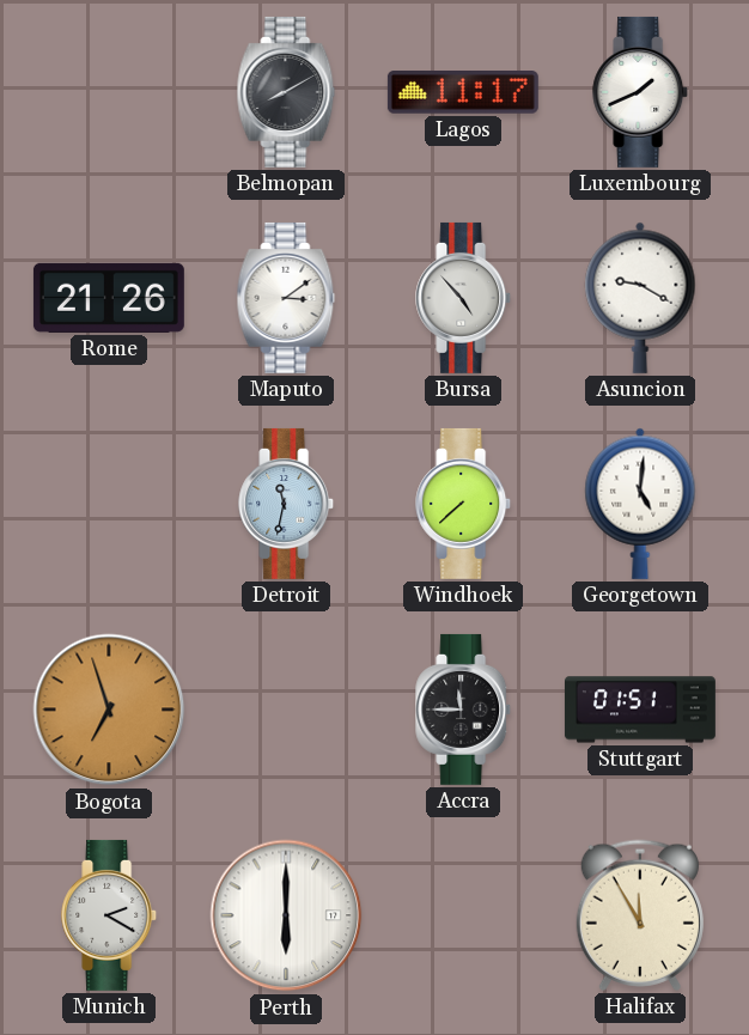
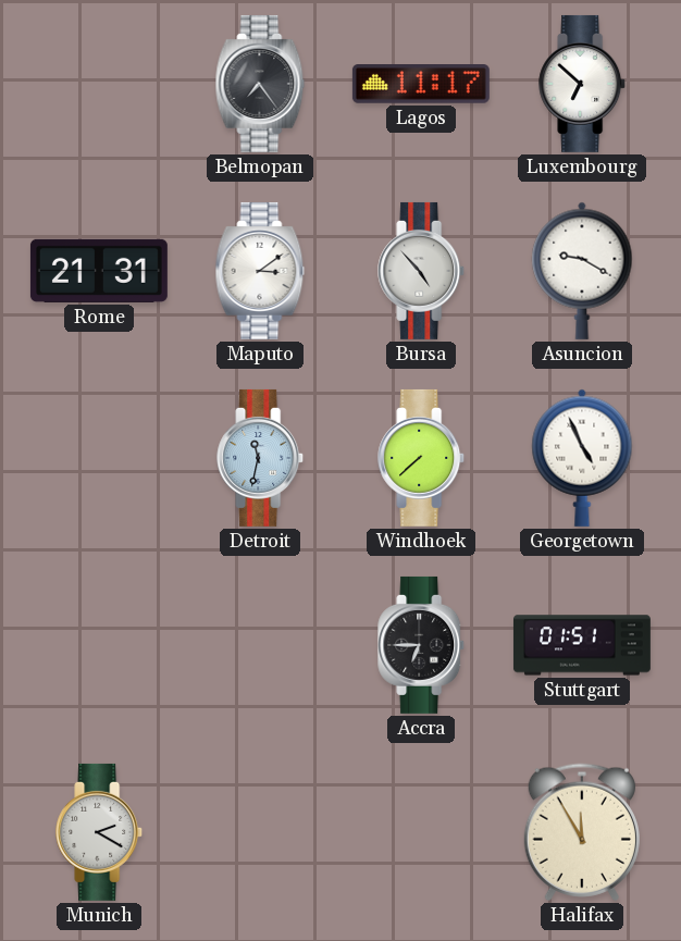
Belmopan: 8:10 -> 7:24 (260, 84)
Luxembourg: 1:41 -> 6:52 (583, 84)
Rome: 21:26 -> 21:31 (99, 271)
Georgetown: 5:01 -> 4:56 (582, 458)
Bogota: 6:57 -> none (109, 710)
Accra: 11:45 -> 6:45 (422, 645)
Perth: 6:00 -> none (286, 915)
